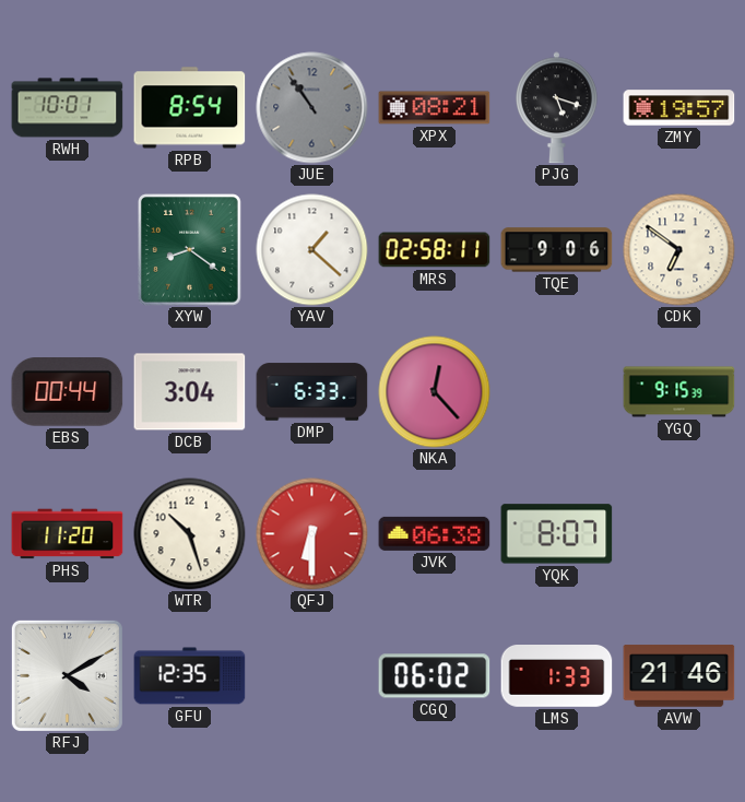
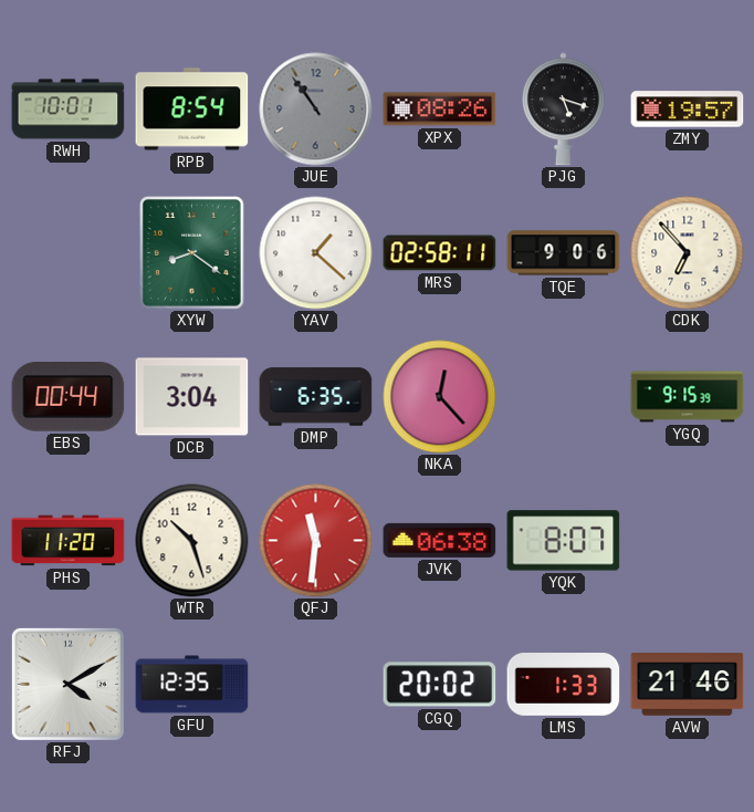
XPX: 08:21 -> 08:26 (440, 110)
CDK: 6:51 -> 6:53 (688, 253)
DMP: 6:33 -> 6:35 (316, 397)
QFJ: 6:30 -> 11:31 (316, 541)
CGQ: 06:02 -> 20:02 (440, 685)
